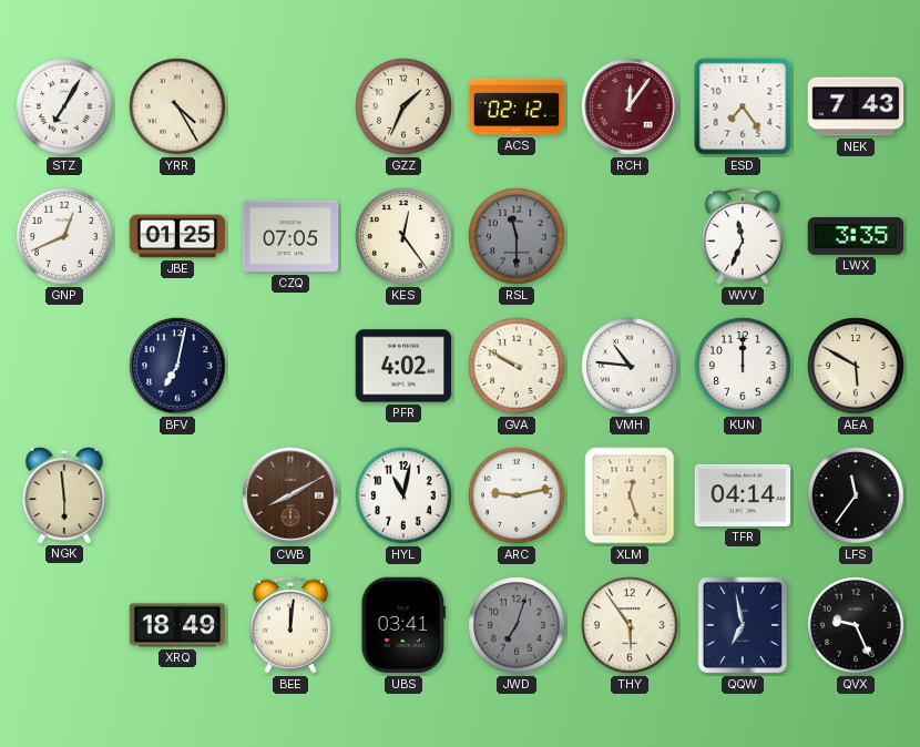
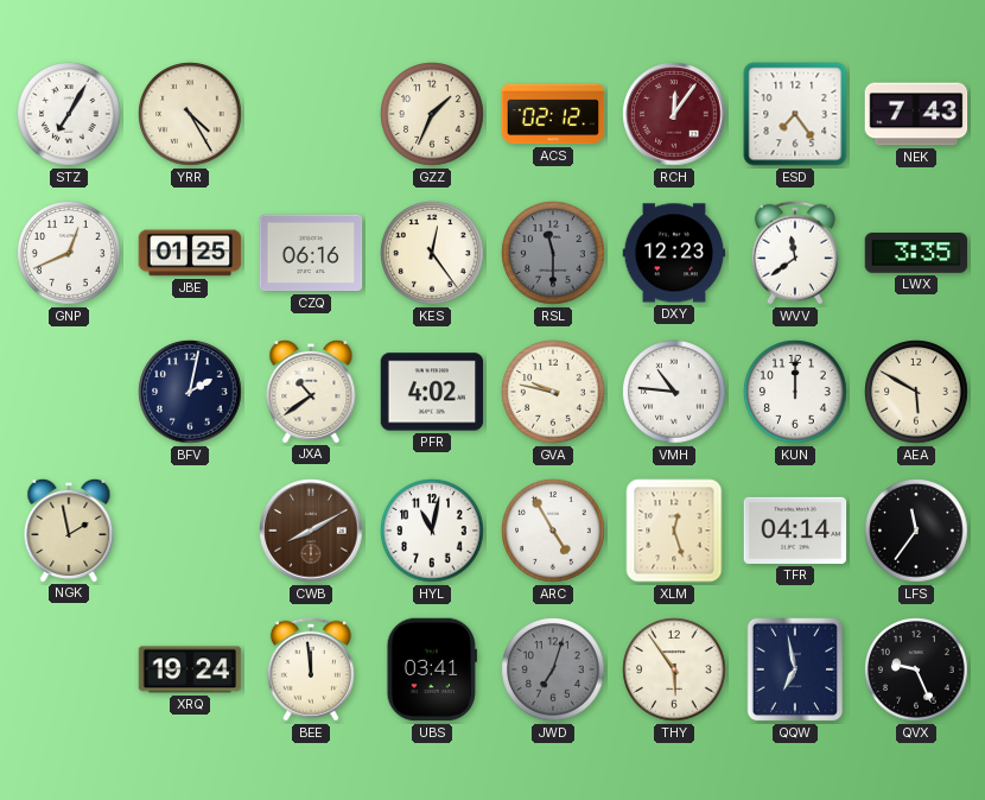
CZQ: 07:05 -> 06:16 (311, 253)
DXY: none -> 12:23 (674, 253)
WVV: 11:34 -> 11:39 (795, 253)
BFV: 7:02 -> 2:02 (190, 392)
JXA: none -> 10:39 (311, 391)
GVA: 9:50 -> 9:47 (553, 392)
NGK: 5:59 -> 1:58 (69, 529)
ARC: 9:13 -> 4:55 (553, 531)
XRQ: 18:49 -> 19:24 (190, 669)
BEE: 12:01 -> 11:59 (311, 669)
